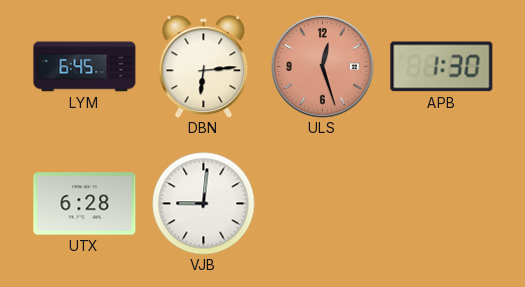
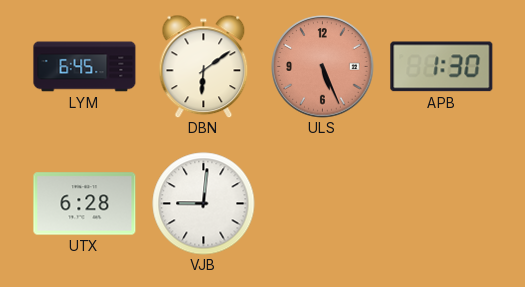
DBN: 6:14 -> 6:09 (204, 66)
ULS: 12:27 -> 5:26 (323, 67)
